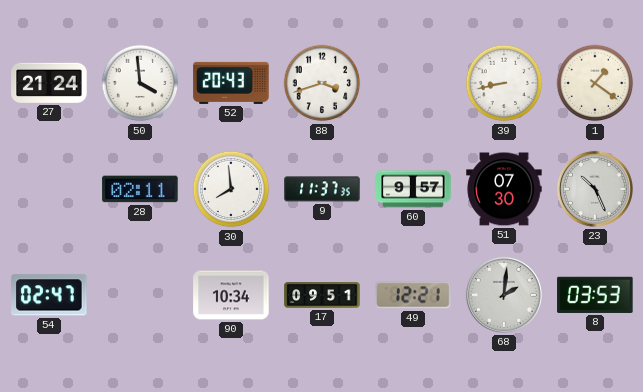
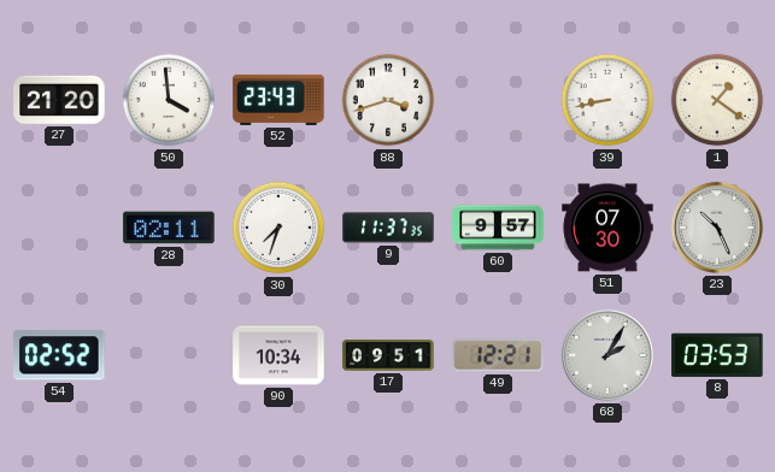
27: 21:24 -> 21:20 (59, 100)
52: 20:43 -> 23:43 (278, 100)
30: 7:59 -> 7:33 (278, 228)
54: 02:47 -> 02:52 (59, 355)
68: 2:01 -> 2:05 (607, 355)
